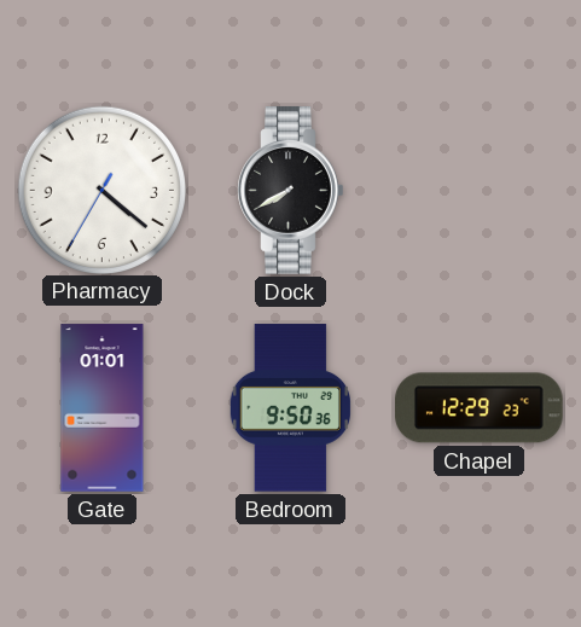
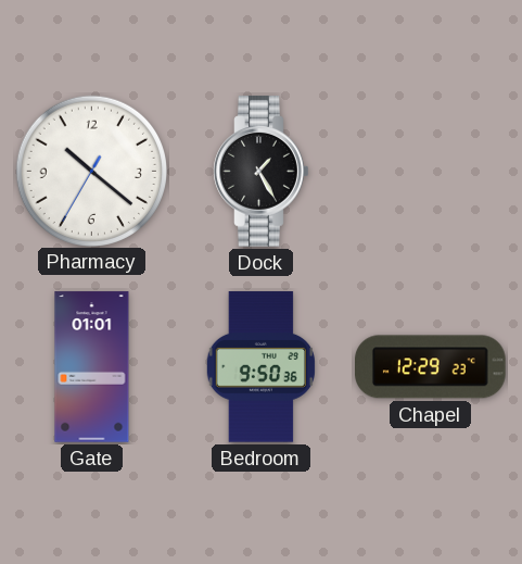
Pharmacy: 4:21 -> 10:21 (91, 171)
Dock: 7:40 -> 1:25 (262, 172)
